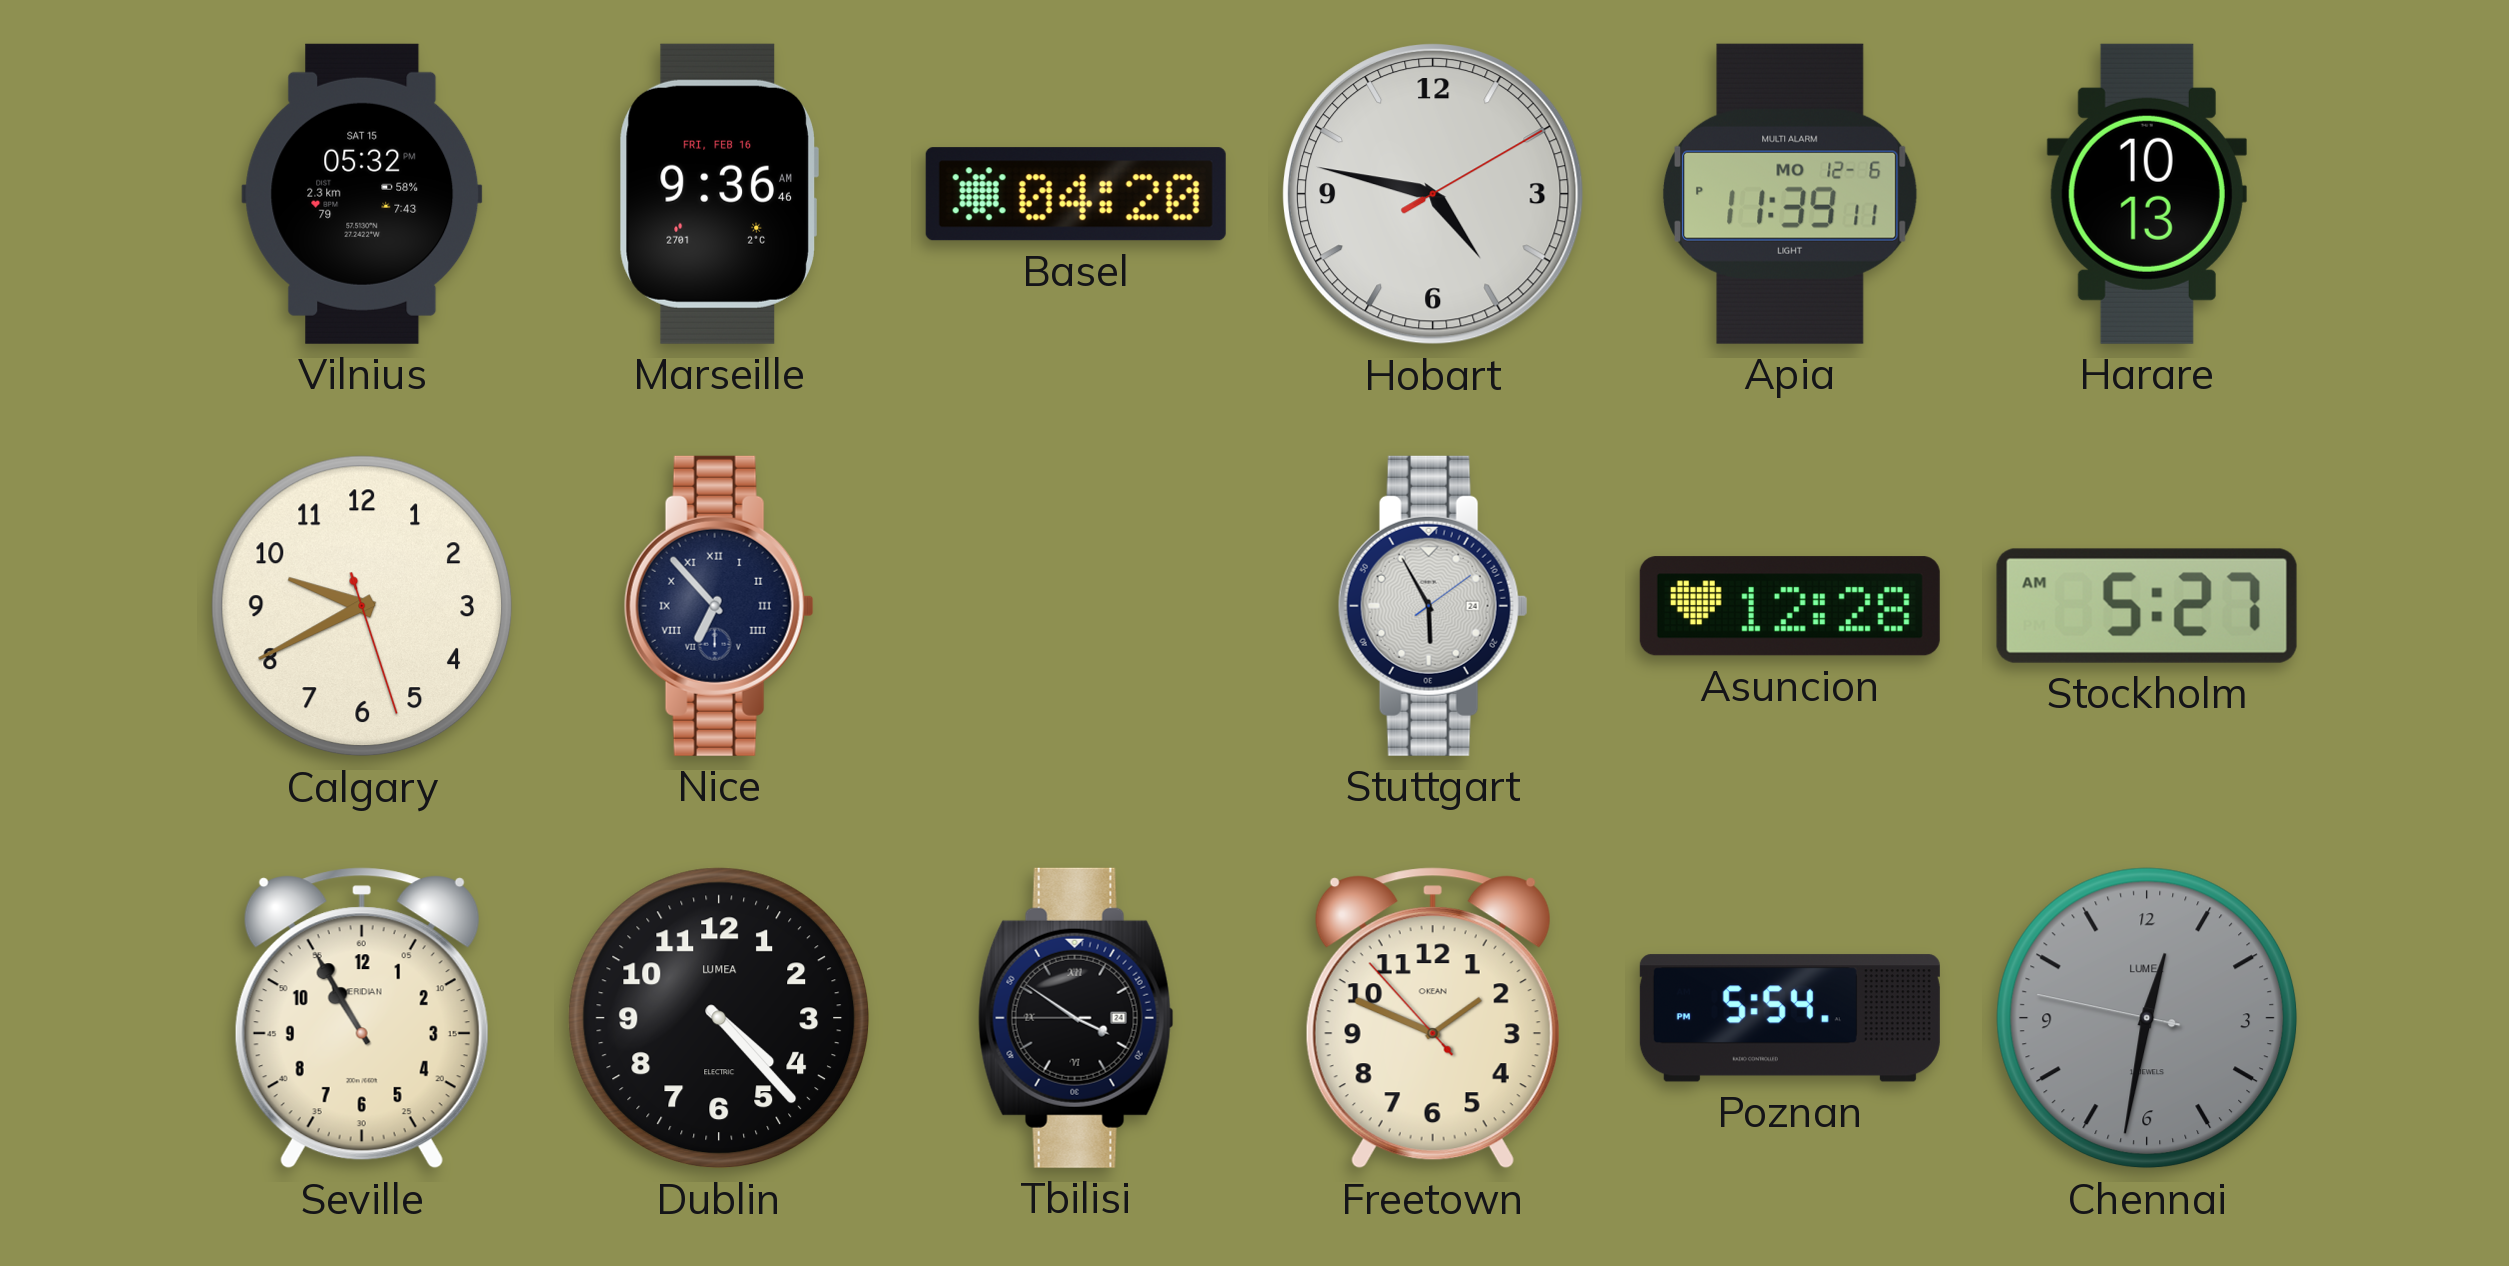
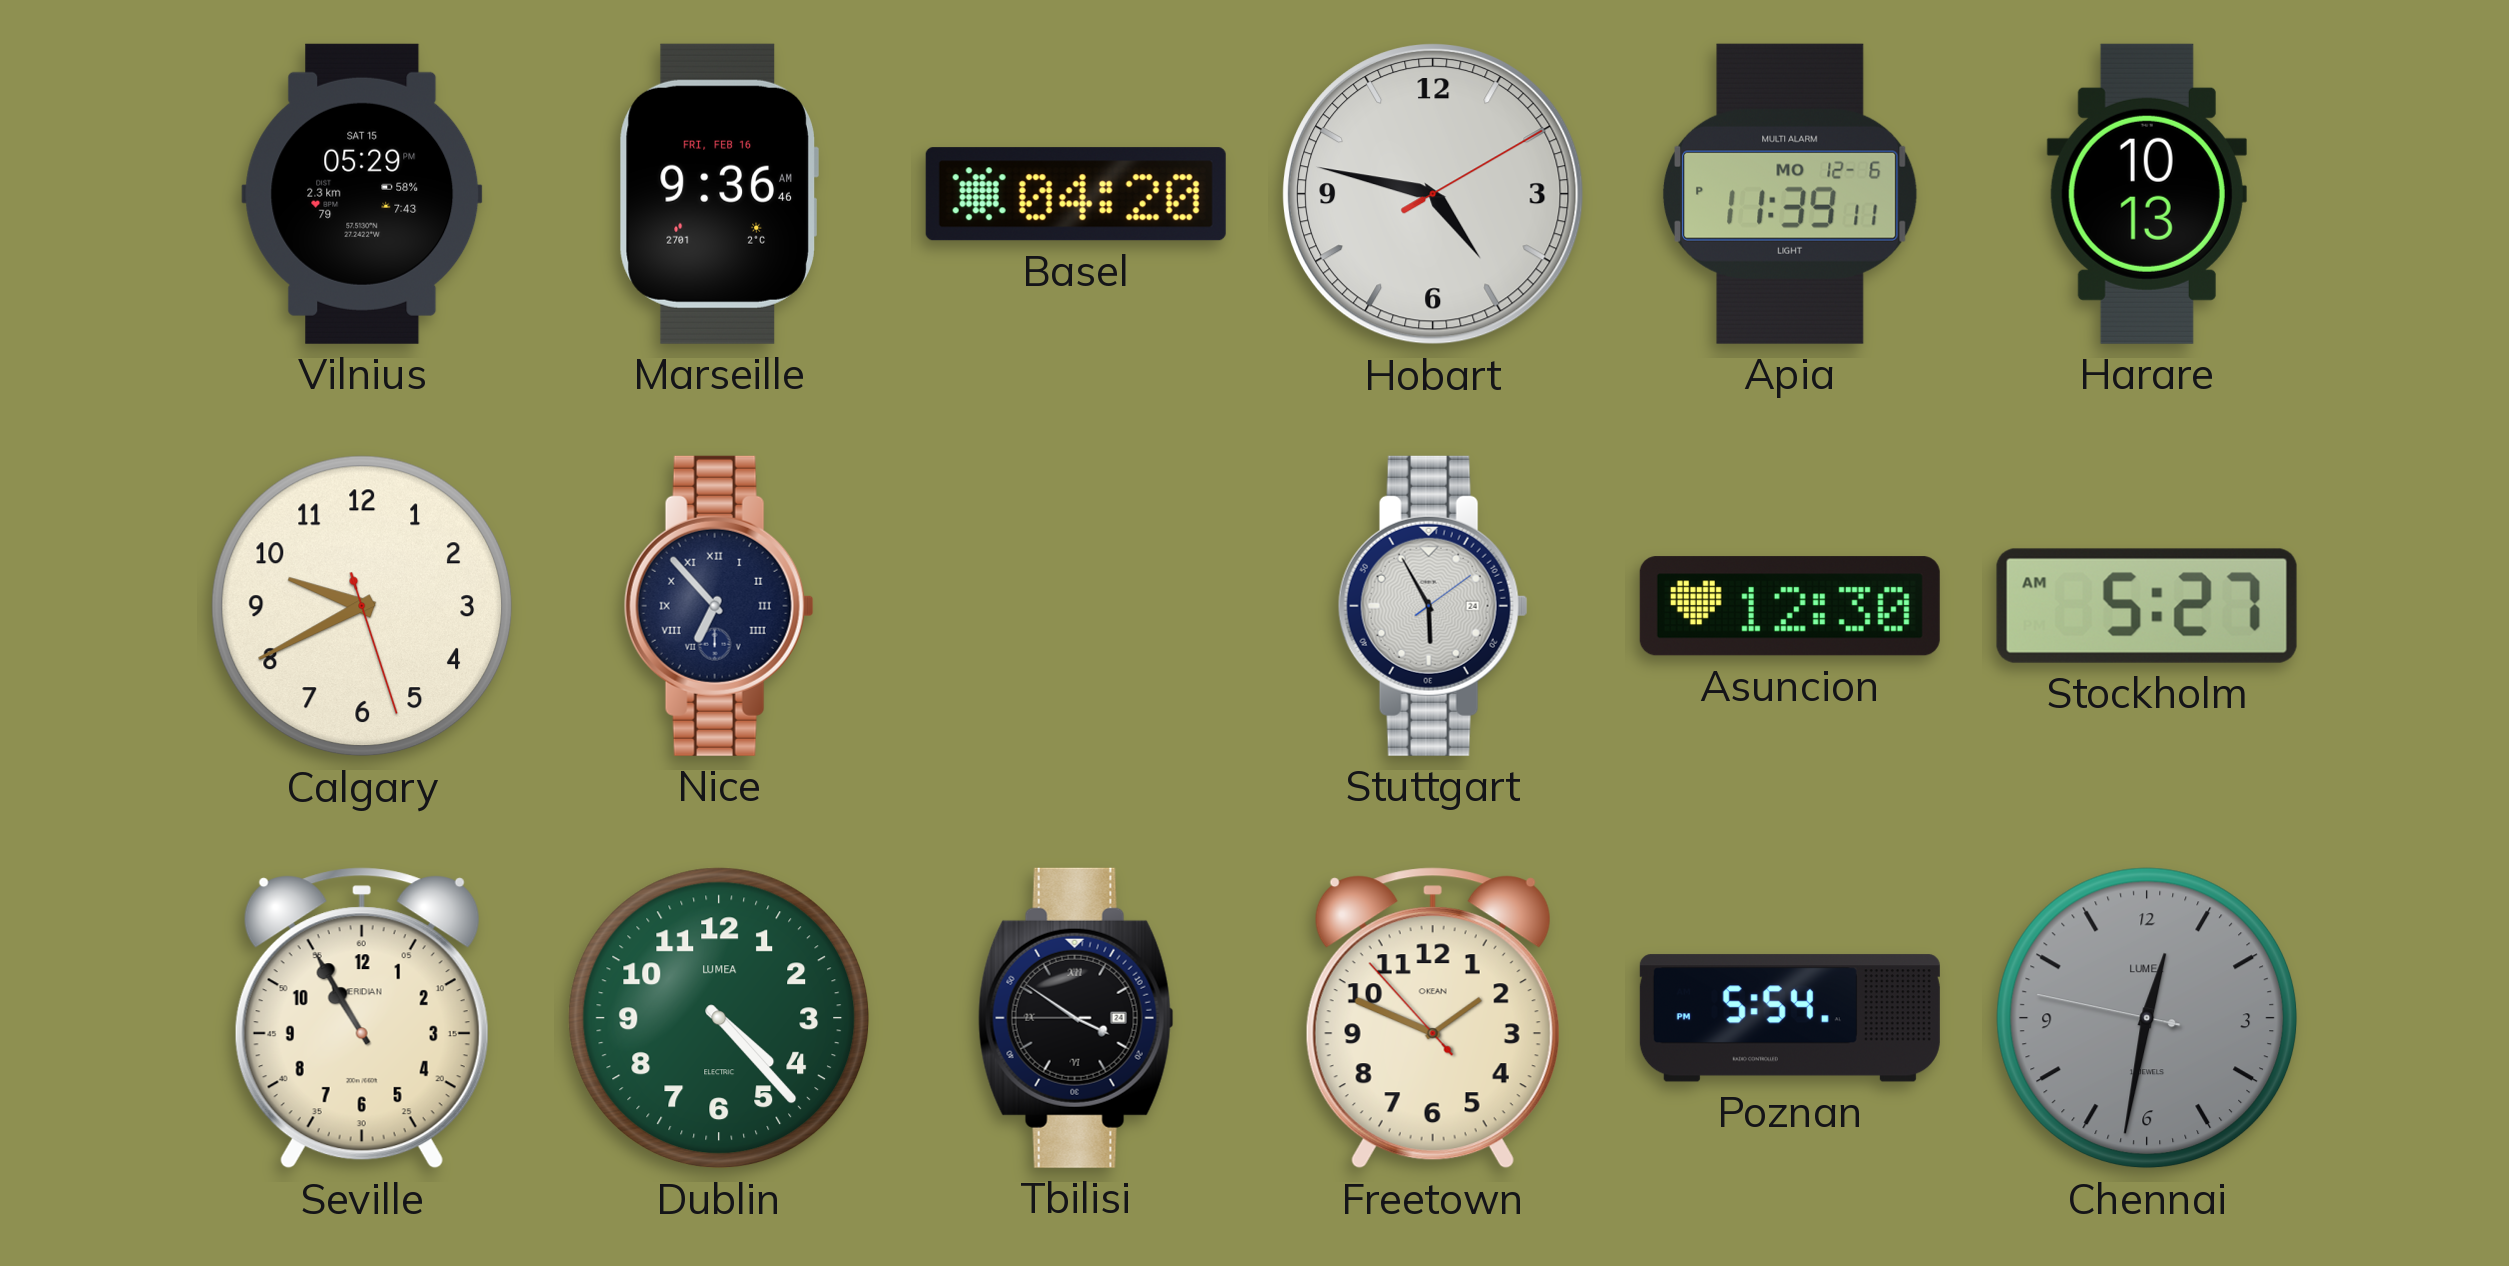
Vilnius: 05:32 -> 05:29 (362, 194)
Asuncion: 12:28 -> 12:30 (1790, 606)
Dublin dial: black -> green (719, 1018)
